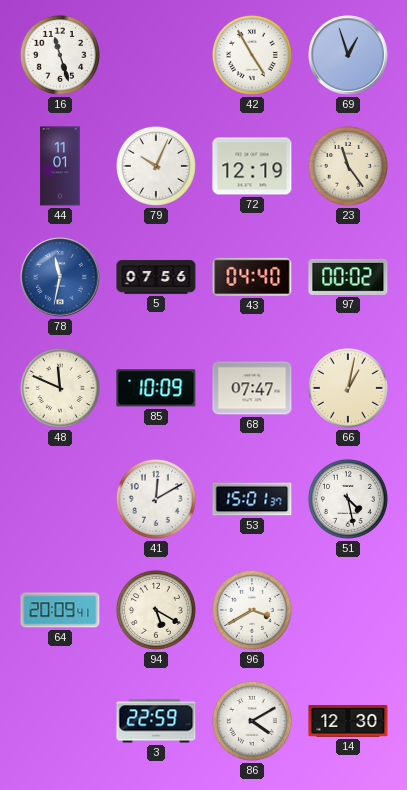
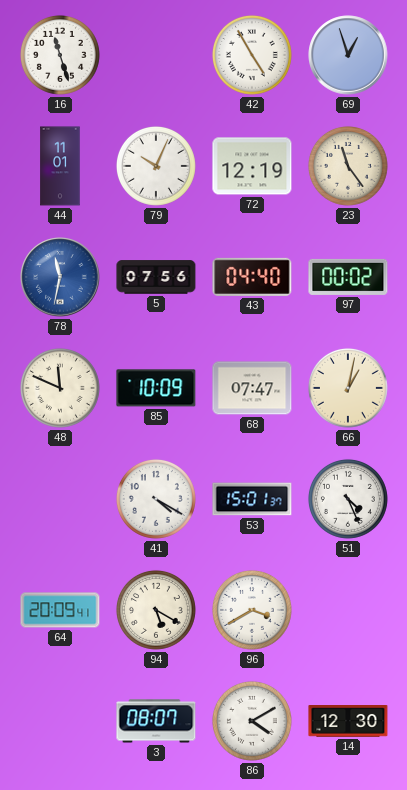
41: 12:10 -> 4:20 (156, 499)
51: 4:28 -> 4:26 (348, 499)
3: 22:59 -> 08:07 (156, 721)
